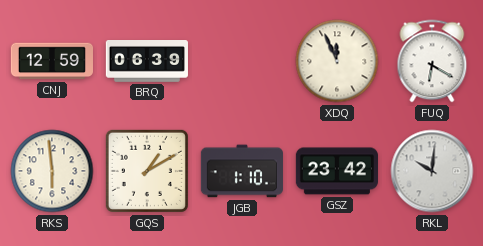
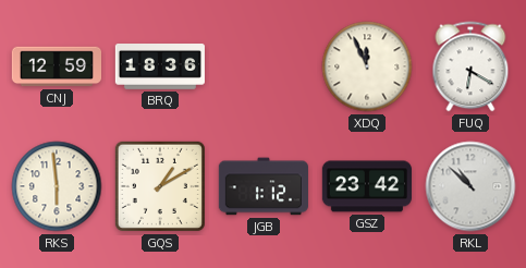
BRQ: 06:39 -> 18:36 (159, 68)
JGB: 1:10 -> 1:12 (264, 186)
RKL: 10:01 -> 10:52 (470, 186)
